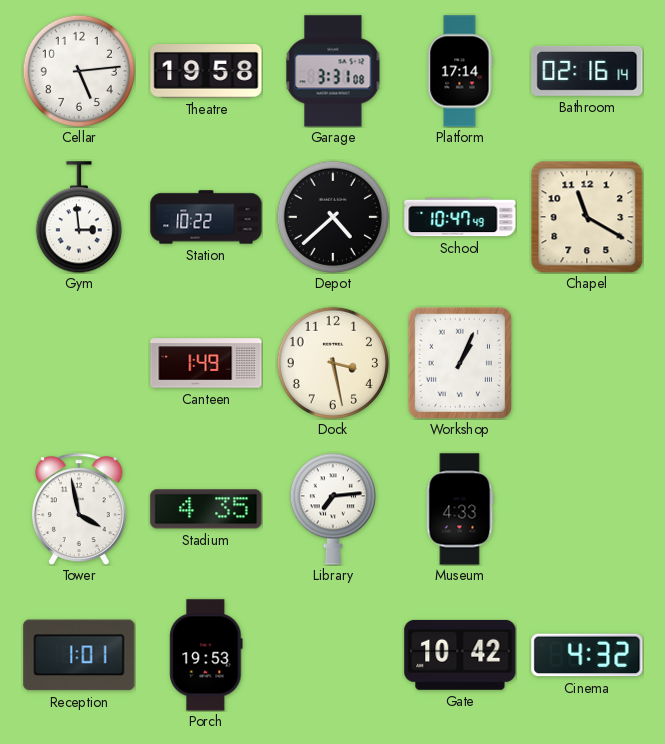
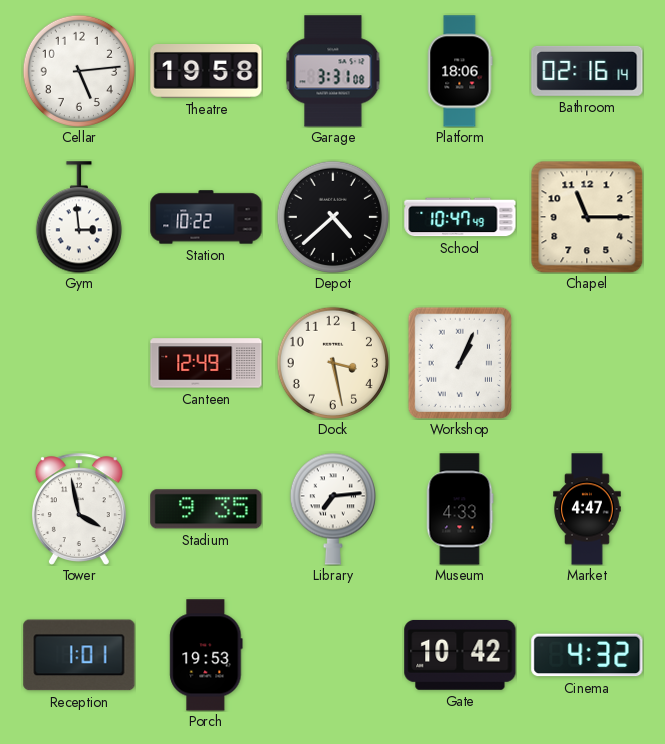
Platform: 17:14 -> 18:06 (460, 71)
Chapel: 11:20 -> 11:15 (587, 217)
Canteen: 1:49 -> 12:49 (206, 363)
Stadium: 4:35 -> 9:35 (206, 509)
Market: none -> 4:47 (587, 509)
